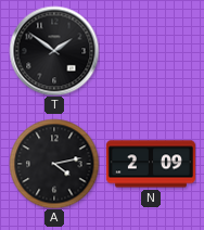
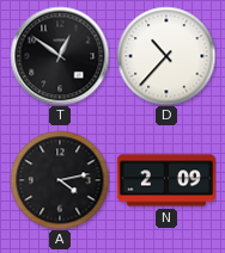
T: 1:51 -> 12:51 (60, 56)
D: none -> 10:37 (166, 56)
